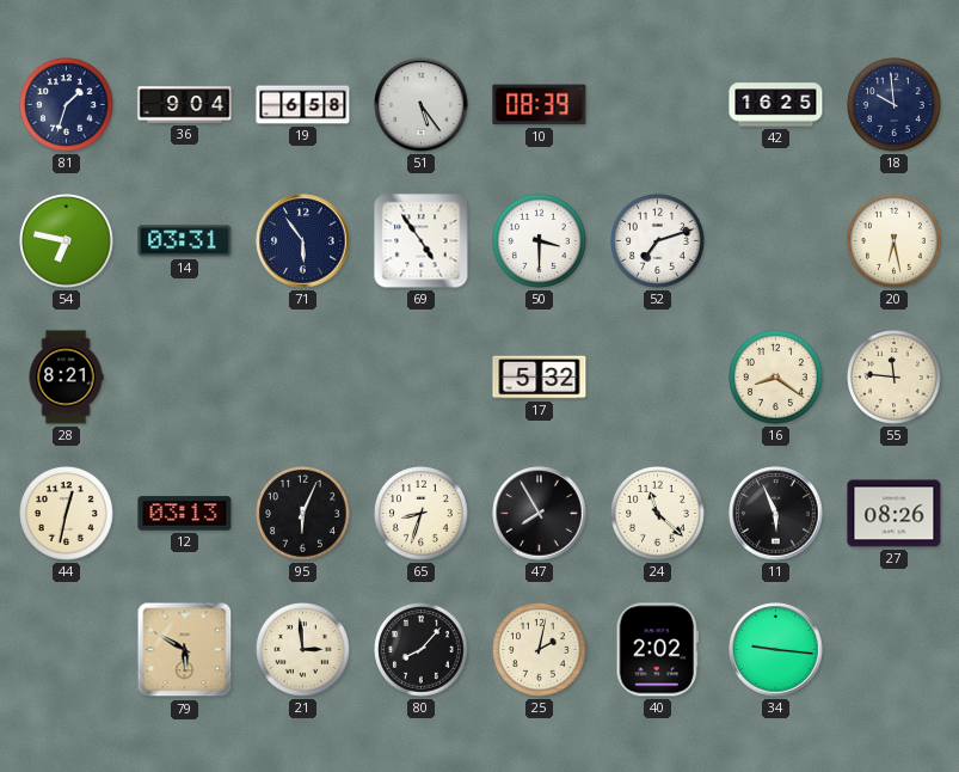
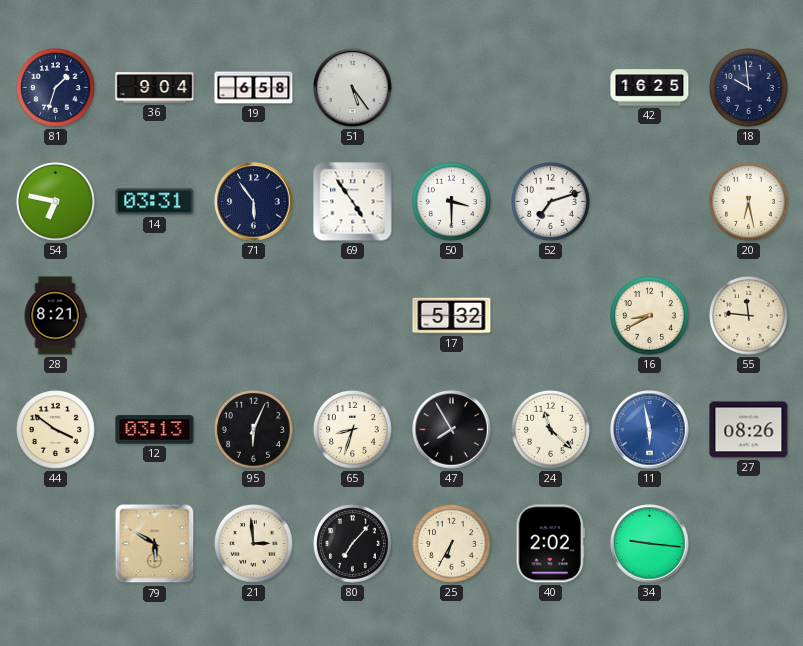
10: 08:39 -> none (540, 105)
16: 8:21 -> 8:40 (650, 316)
44: 12:32 -> 3:51 (56, 430)
11: 5:56 -> 5:58 (650, 430)
11 dial: black -> blue (650, 430)
80: 8:07 -> 7:07 (353, 544)
25: 2:02 -> 6:35 (452, 544)
